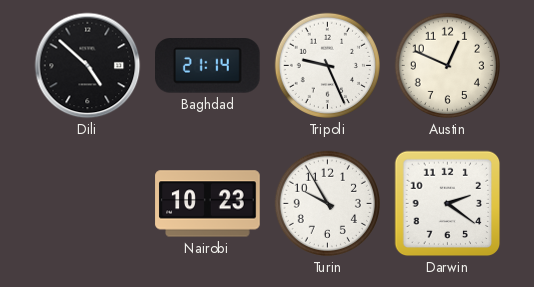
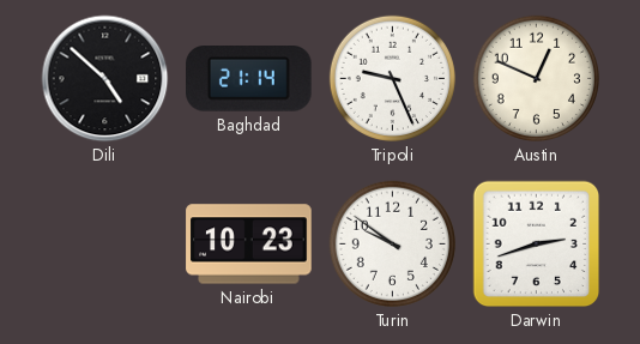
Turin: 9:55 -> 9:51 (392, 243)
Darwin: 2:21 -> 2:42 (537, 245)
